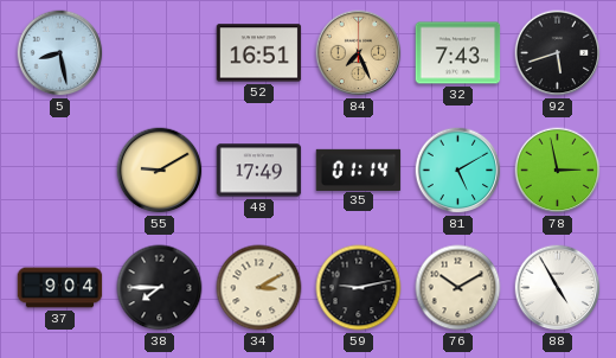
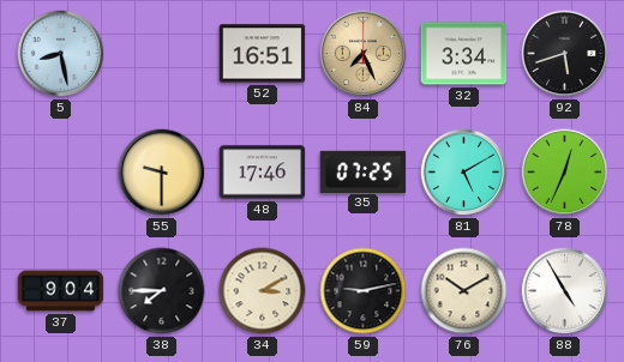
32: 7:43 -> 3:34 (464, 54)
55: 9:10 -> 9:30 (162, 173)
48: 17:49 -> 17:46 (263, 173)
35: 01:14 -> 07:25 (364, 171)
78: 2:58 -> 12:34 (565, 173)
